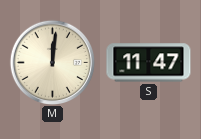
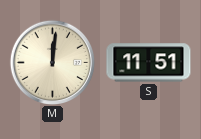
S: 11:47 -> 11:51 (149, 63)
